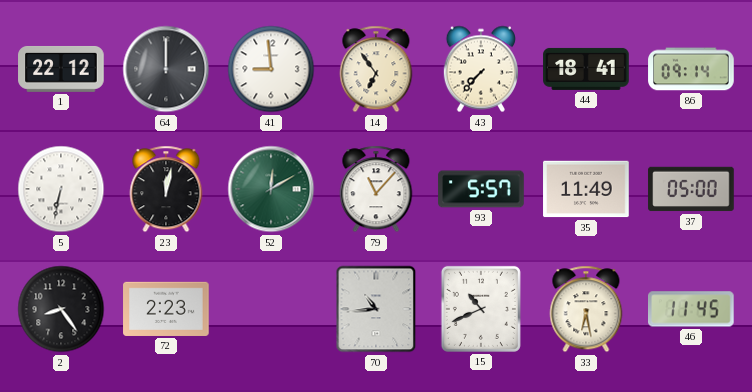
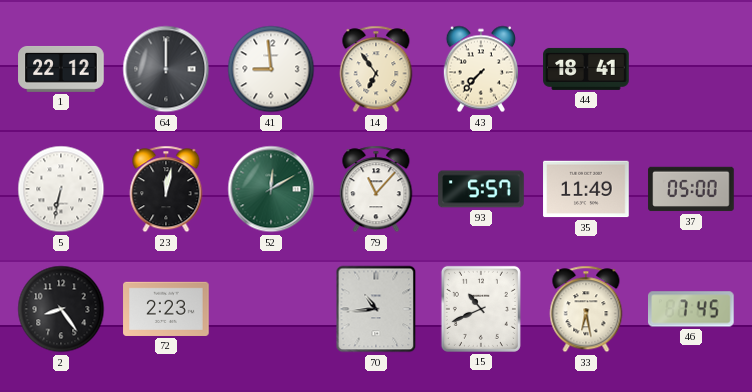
86: 09:14 -> none (691, 69)
46: 11:45 -> 7:45 (692, 309)
